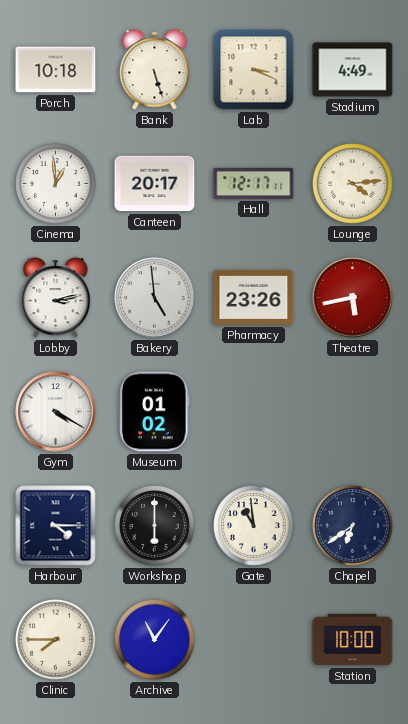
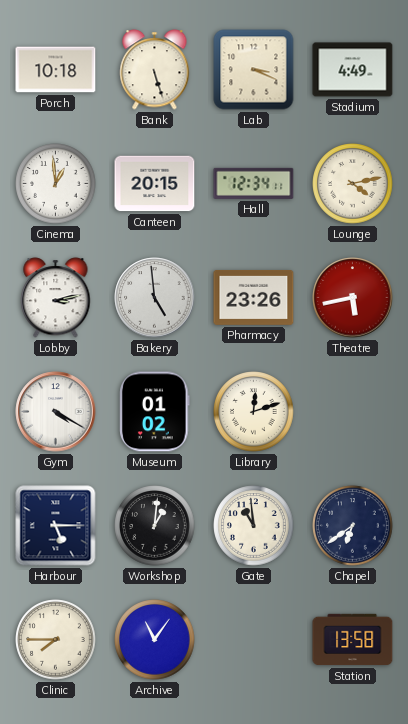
Canteen: 20:17 -> 20:15 (155, 184)
Hall: 12:17 -> 12:34 (254, 183)
Lounge: 4:14 -> 4:13 (353, 184)
Library: none -> 12:12 (254, 412)
Harbour: 4:15 -> 5:15 (56, 526)
Workshop: 6:00 -> 1:01 (155, 526)
Station: 10:00 -> 13:58 (353, 640)
